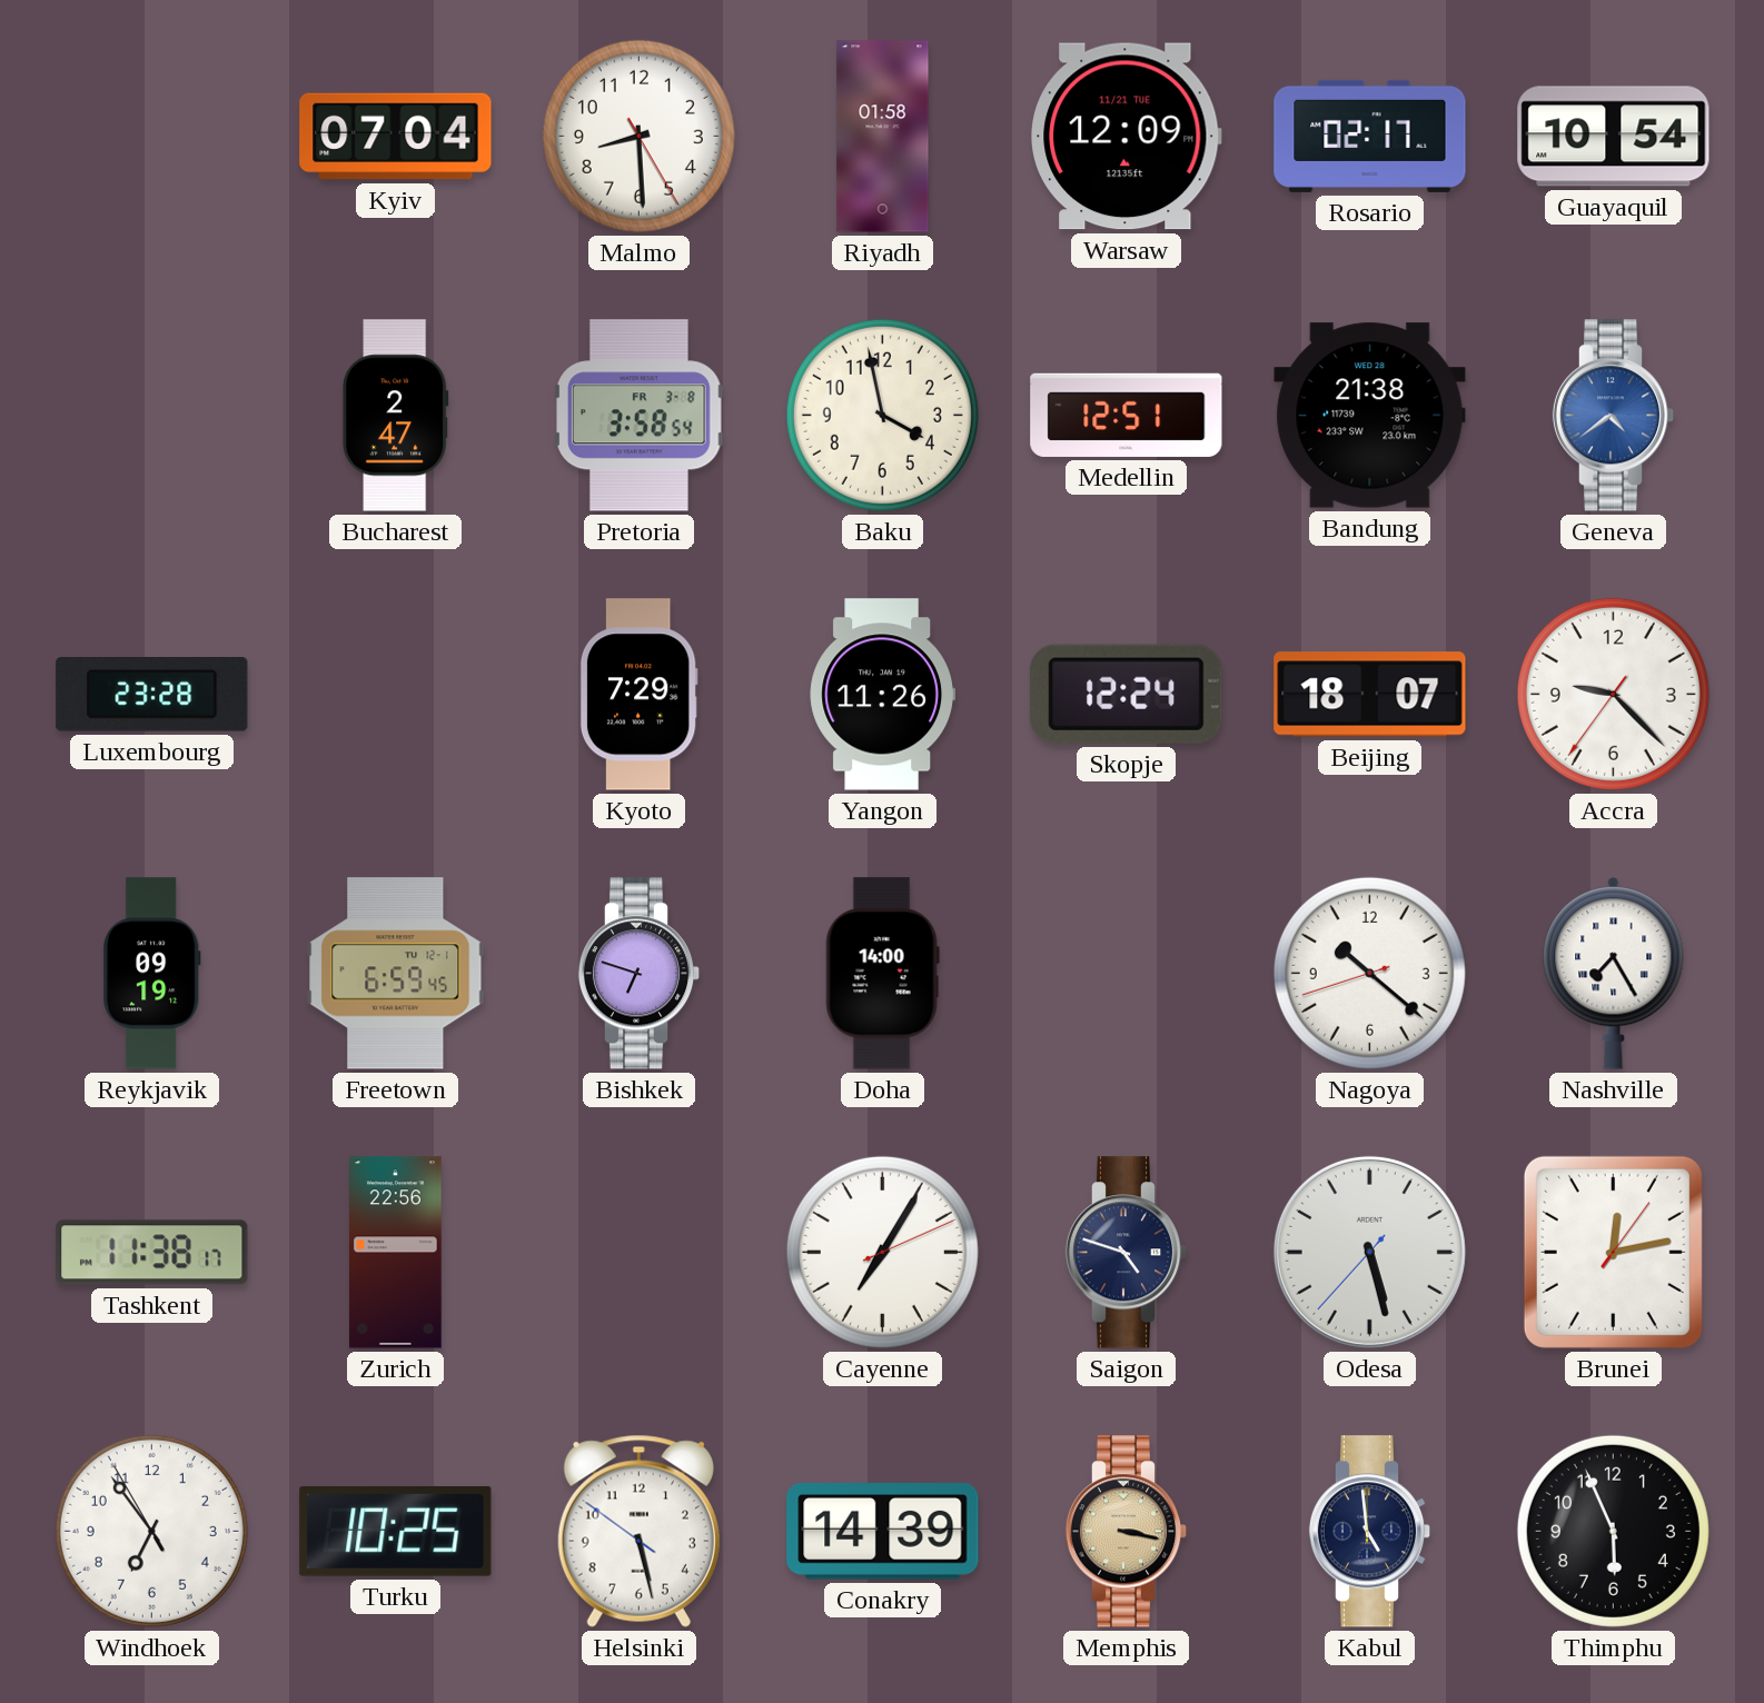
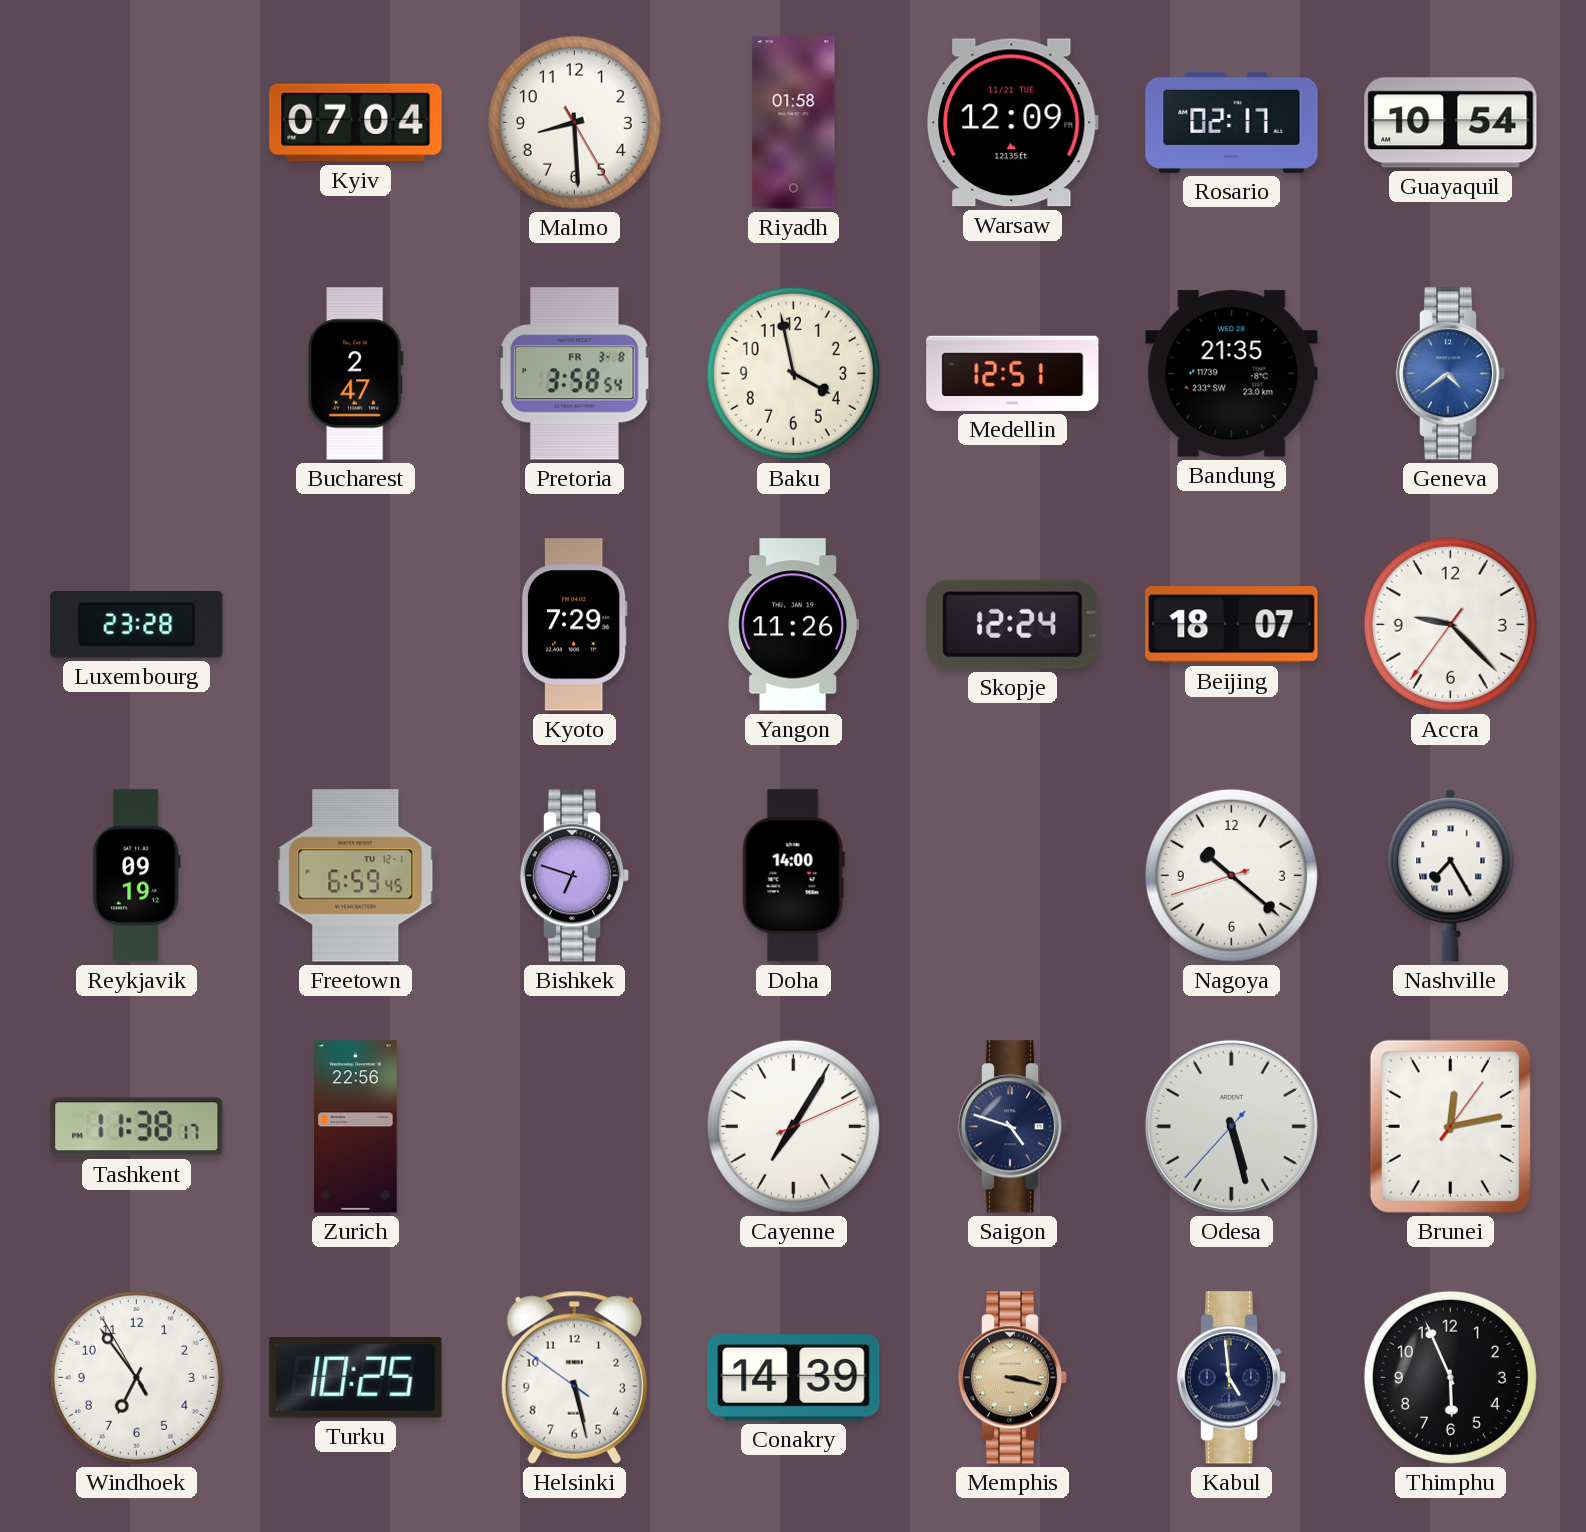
Bandung: 21:38 -> 21:35 (1232, 374)
